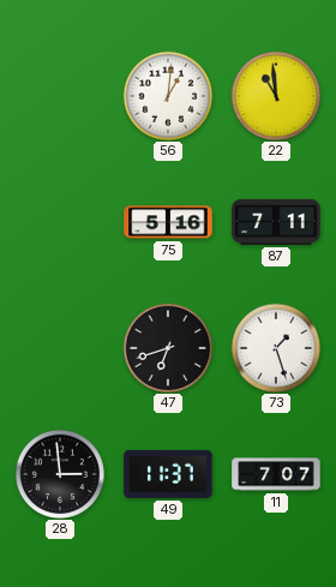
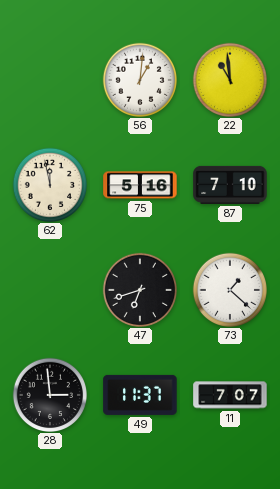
62: none -> 11:58 (49, 184)
87: 7:11 -> 7:10 (230, 185)
73: 1:27 -> 1:22 (229, 289)
